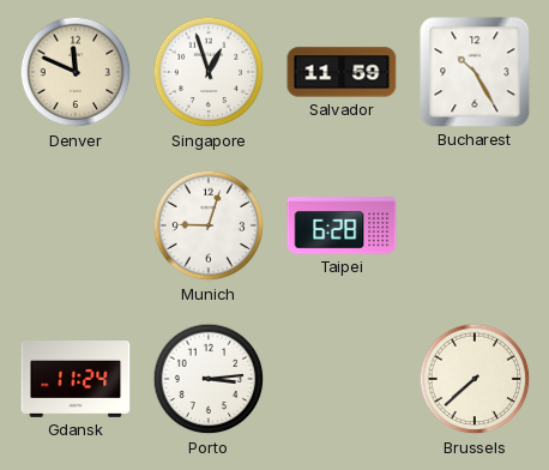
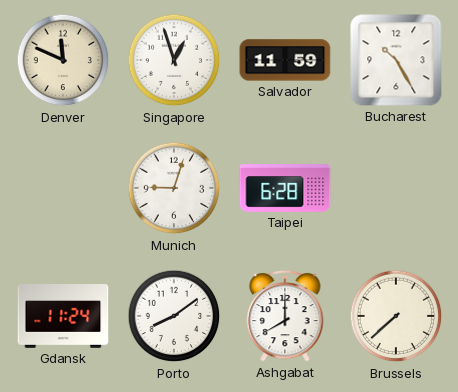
Porto: 3:14 -> 8:09 (174, 316)
Ashgabat: none -> 8:00 (285, 316)
